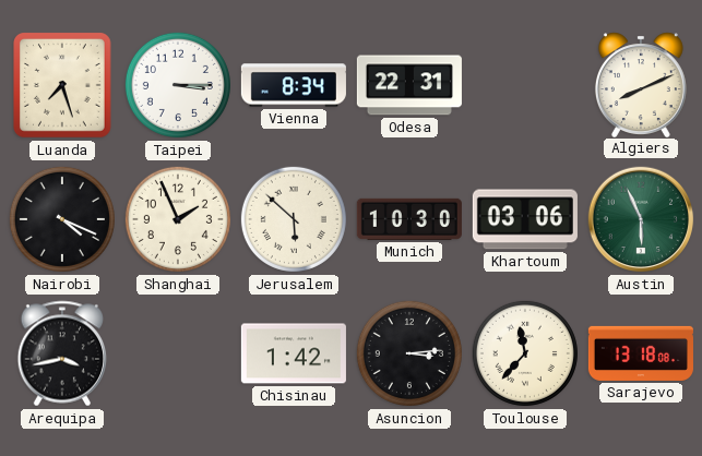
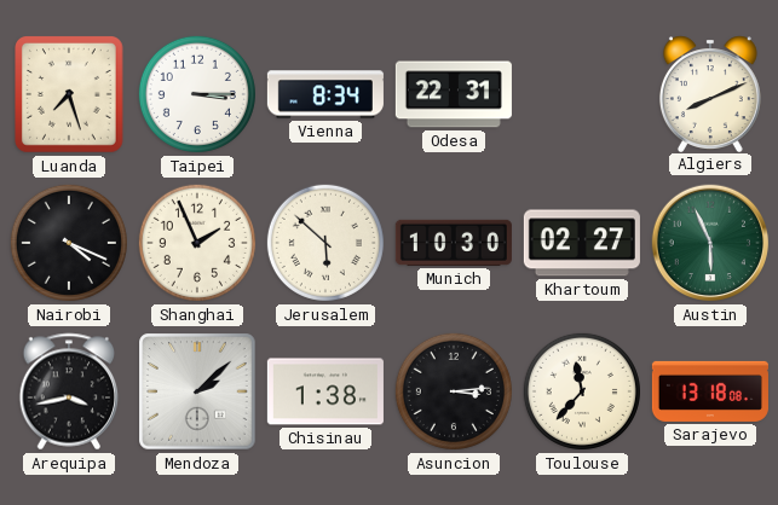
Khartoum: 03:06 -> 02:27 (582, 243)
Mendoza: none -> 2:08 (197, 391)
Chisinau: 1:42 -> 1:38 (325, 391)
